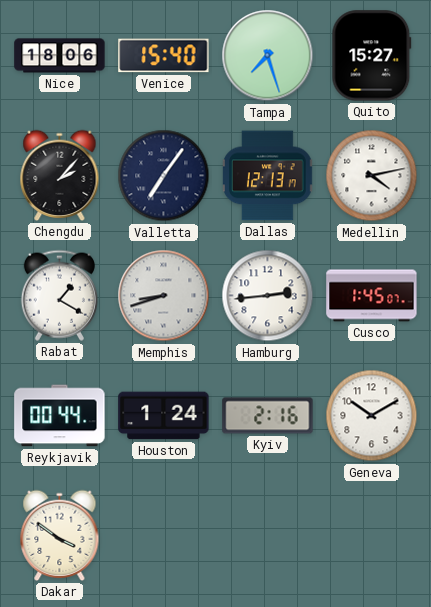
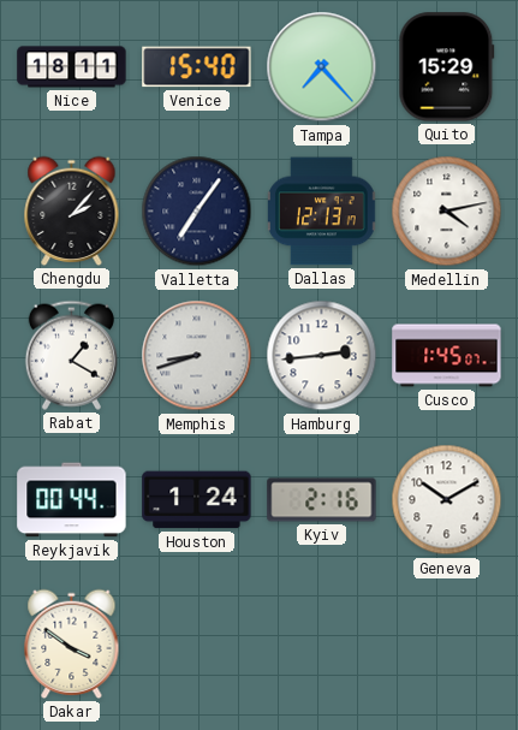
Nice: 18:06 -> 18:11 (72, 67)
Tampa: 7:27 -> 7:23 (322, 67)
Quito: 15:27 -> 15:29 (447, 67)
